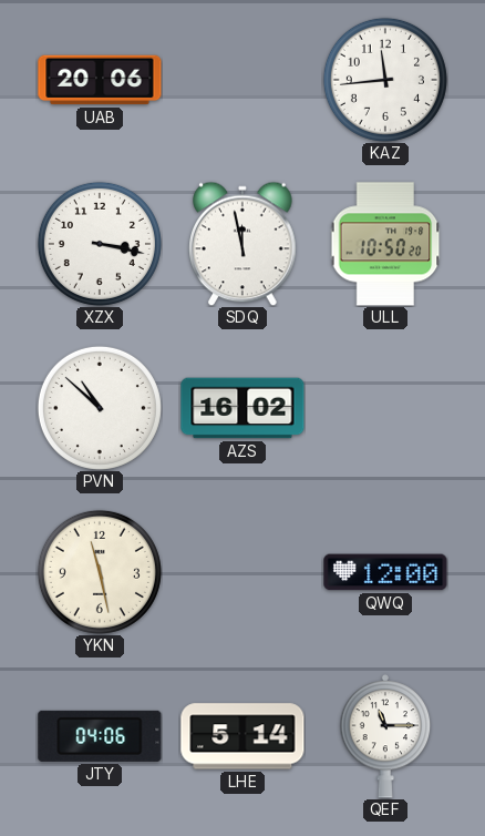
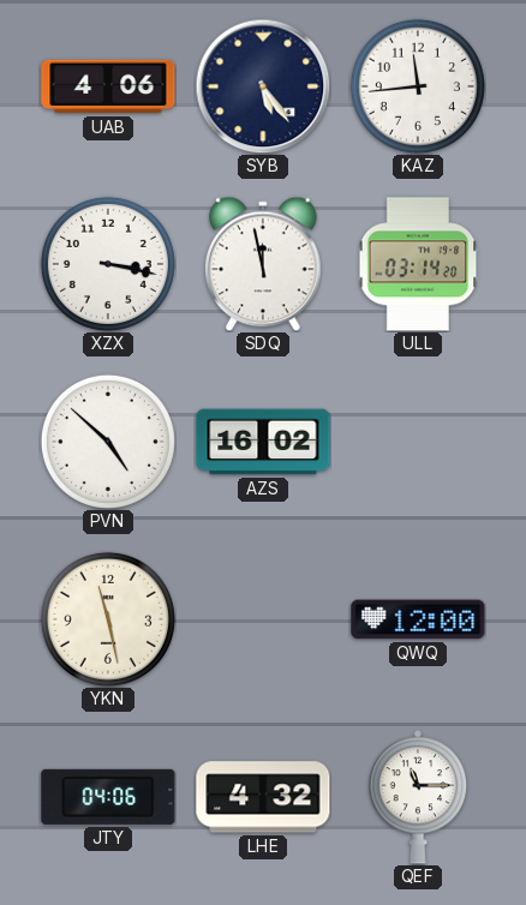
UAB: 20:06 -> 4:06 (108, 86)
SYB: none -> 5:24 (263, 86)
ULL: 10:50 -> 03:14 (418, 264)
PVN: 10:52 -> 4:52 (108, 442)
LHE: 5:14 -> 4:32 (263, 797)
